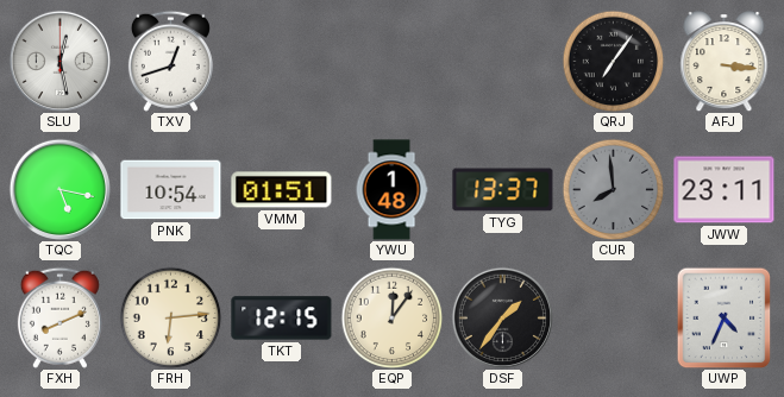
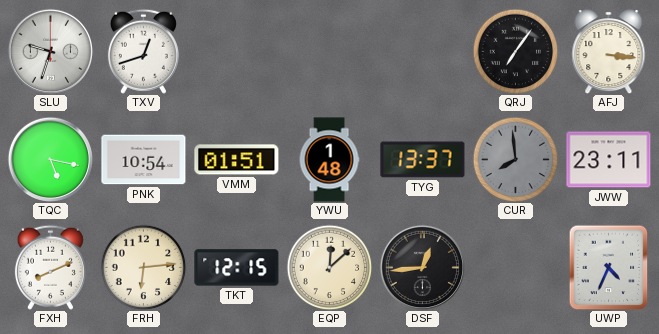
SLU: 12:28 -> 9:33 (50, 51)
EQP: 12:06 -> 12:08 (329, 267)
DSF: 1:36 -> 12:44 (422, 267)
